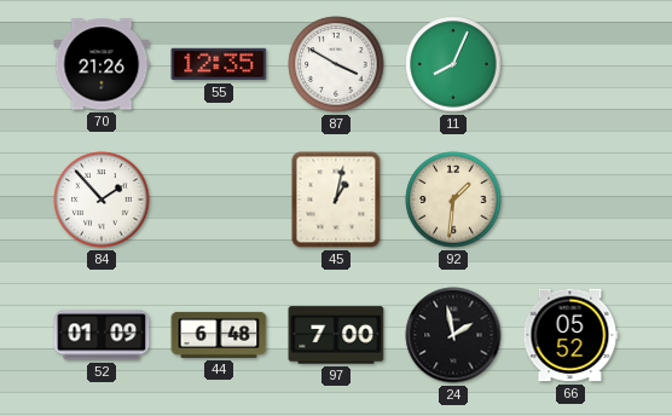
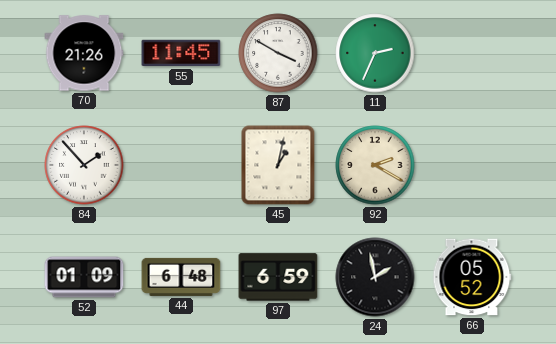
55: 12:35 -> 11:45 (181, 53)
11: 8:04 -> 2:34 (375, 53)
92: 1:31 -> 2:20 (375, 165)
97: 7:00 -> 6:59 (278, 277)
